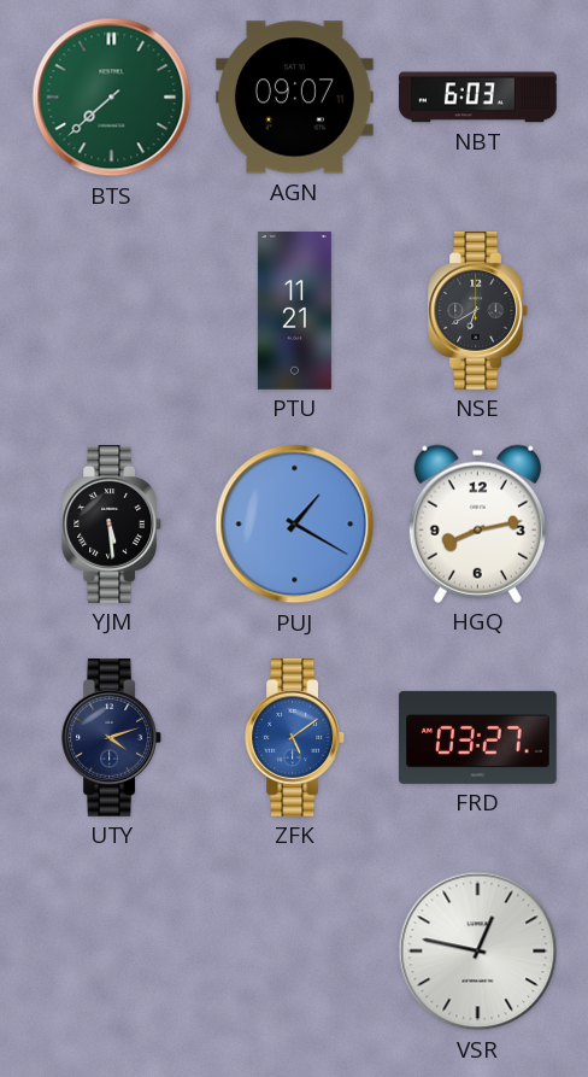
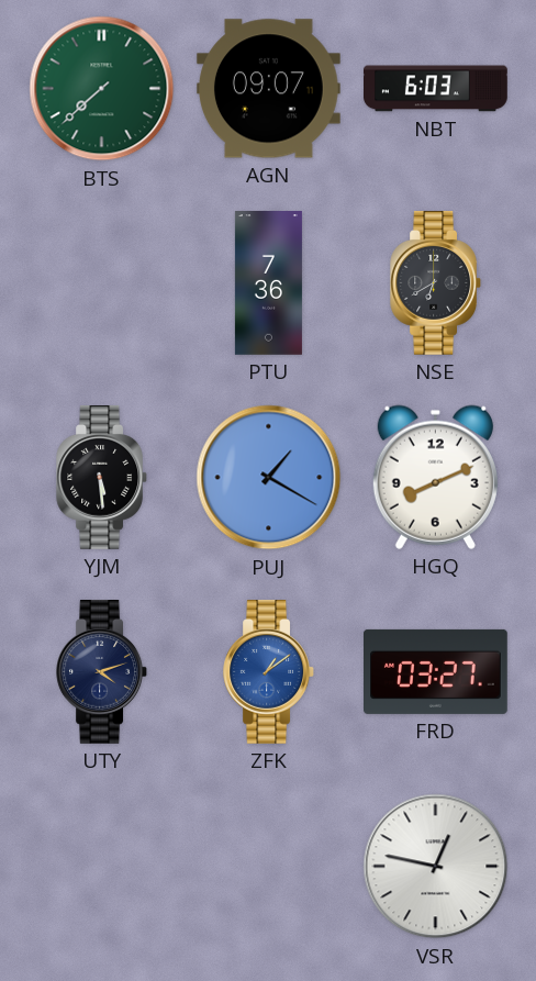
PTU: 11:21 -> 7:36 (268, 283)
HGQ: 8:13 -> 8:11 (435, 477)
ZFK: 5:09 -> 1:09 (268, 672)
